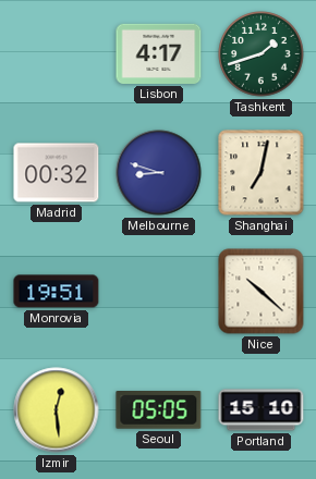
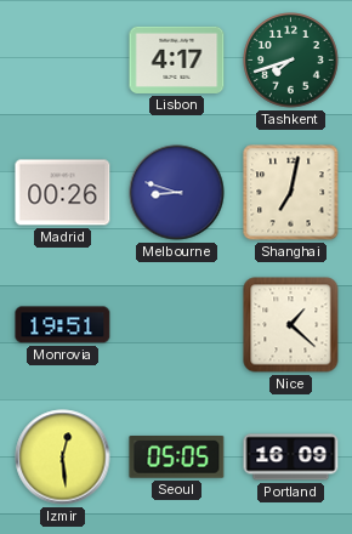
Tashkent: 1:42 -> 7:42 (291, 61)
Madrid: 00:32 -> 00:26 (63, 193)
Nice: 10:22 -> 1:22 (291, 325)
Portland: 15:10 -> 16:09 (291, 458)
